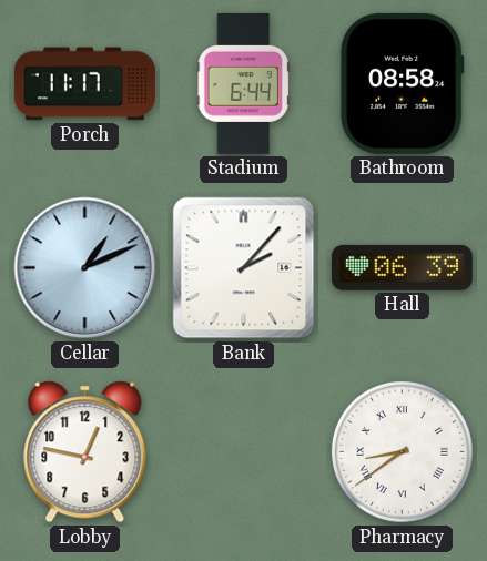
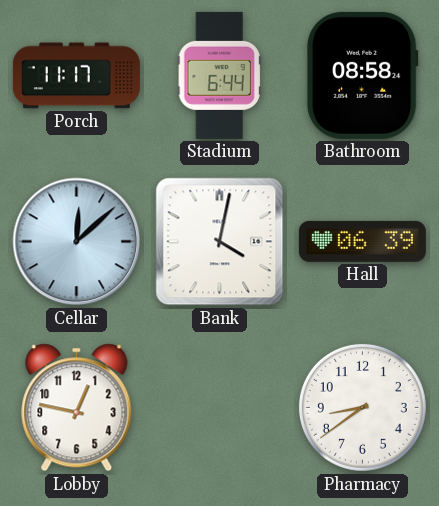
Cellar: 1:11 -> 12:08 (77, 242)
Bank: 2:07 -> 4:02 (220, 242)
Pharmacy numerals: Roman -> Arabic (362, 407)
